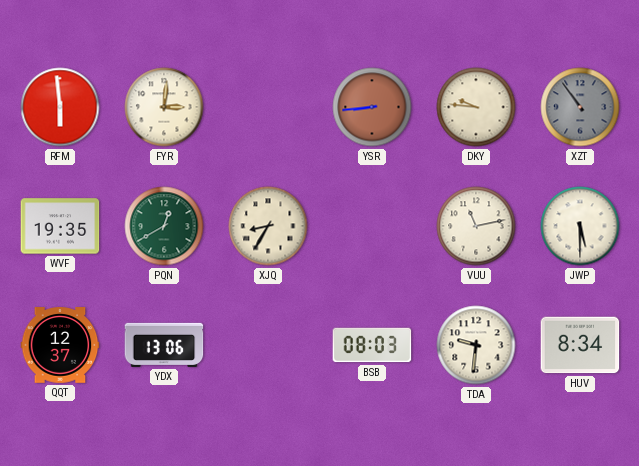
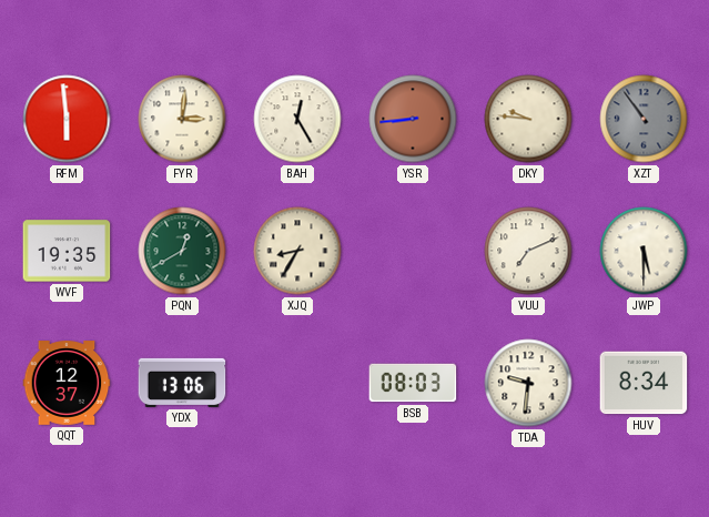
BAH: none -> 12:25 (297, 119)
VUU: 11:13 -> 7:11 (528, 251)
